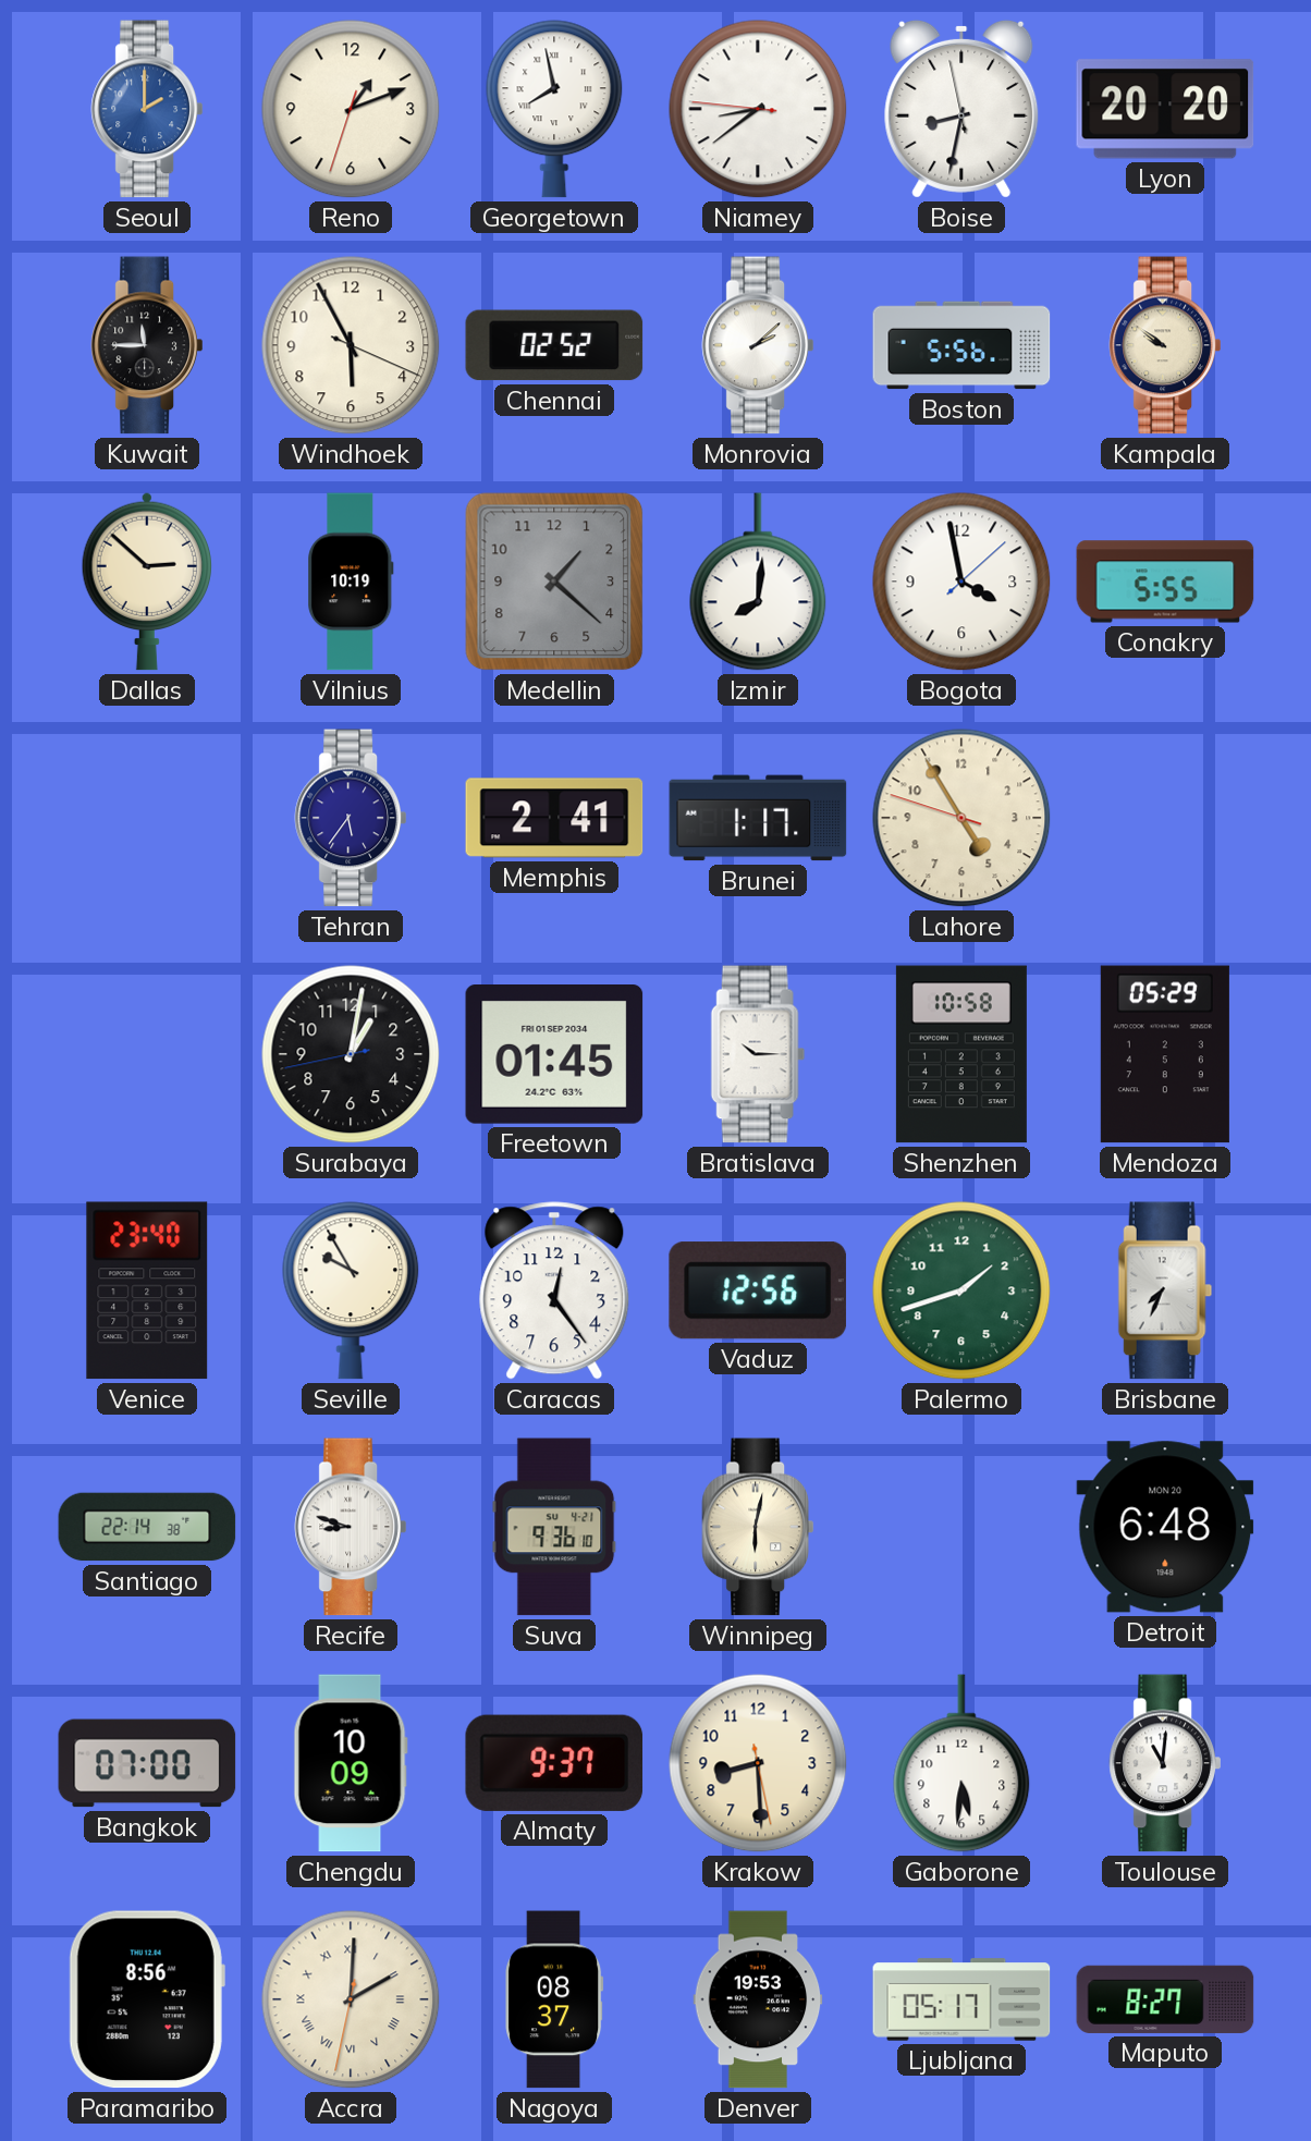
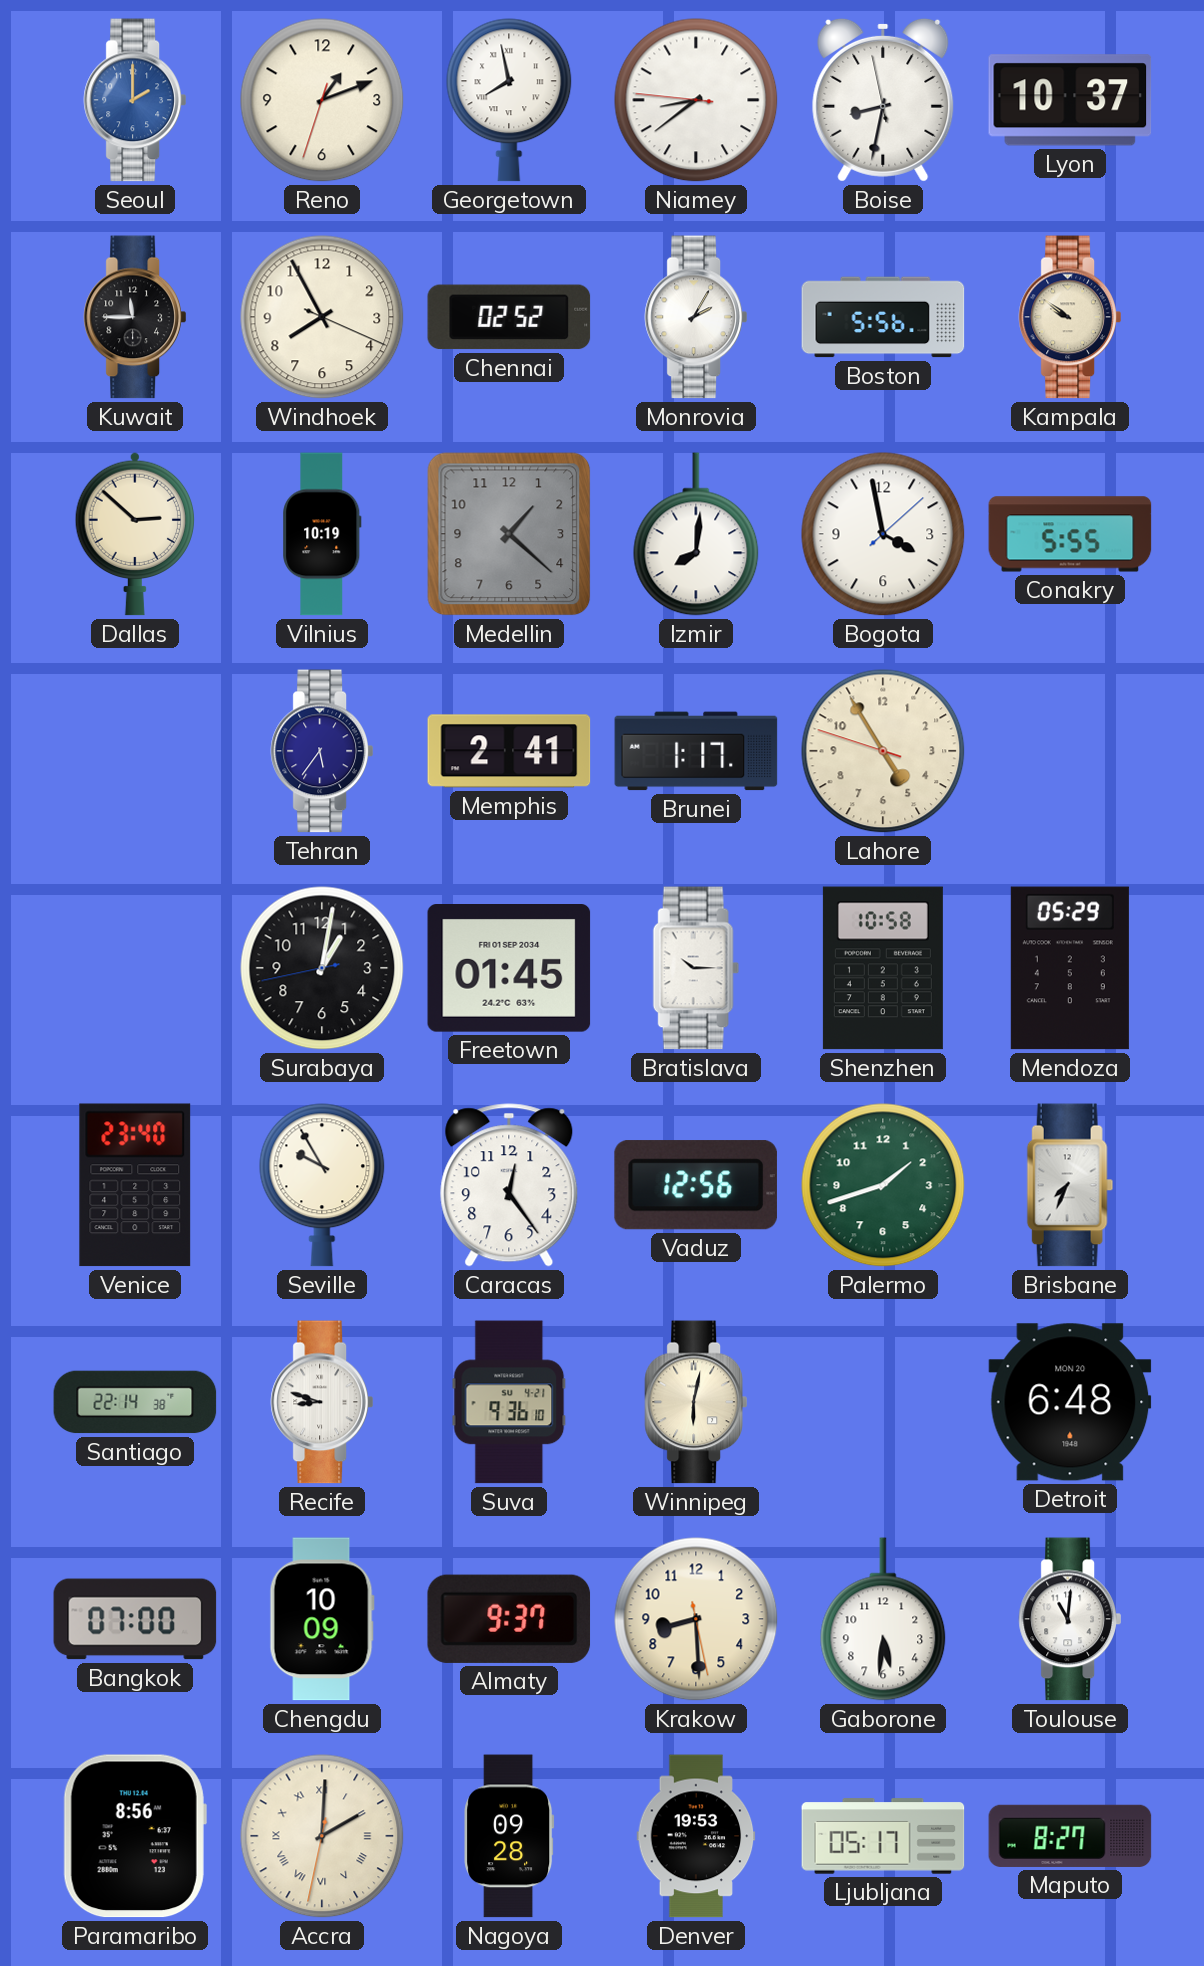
Lyon: 20:20 -> 10:37 (1070, 100)
Windhoek: 5:55 -> 7:55 (322, 317)
Monrovia: 2:08 -> 2:05 (696, 317)
Nagoya: 08:37 -> 09:28 (509, 1836)
